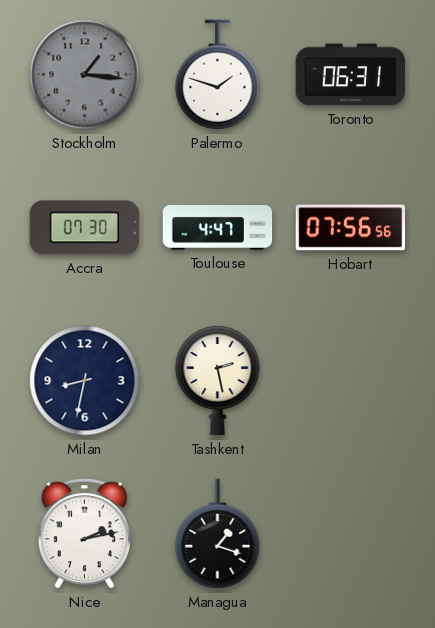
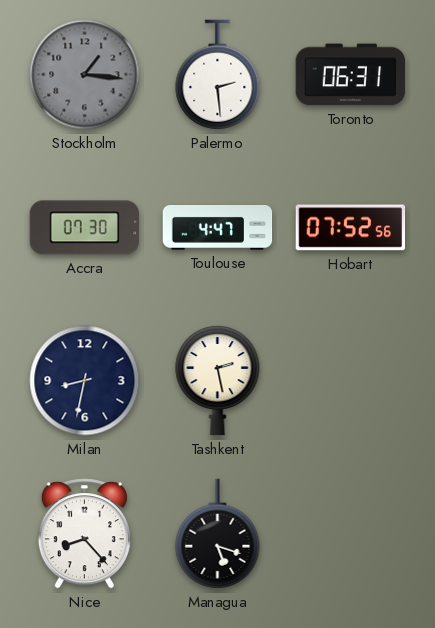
Palermo: 1:48 -> 2:29 (218, 75)
Hobart: 07:56 -> 07:52 (351, 228)
Nice: 2:13 -> 8:23 (84, 534)
Managua: 1:18 -> 5:18 (218, 534)
